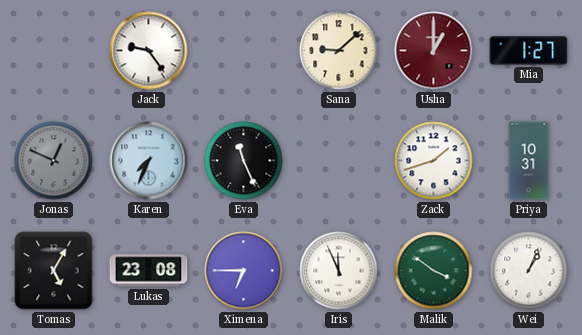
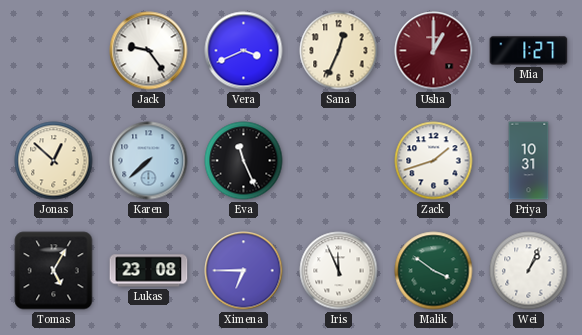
Vera: none -> 3:41 (244, 51)
Sana: 9:08 -> 12:34 (339, 51)
Jonas: 12:49 -> 12:52 (54, 161)
Jonas dial: grey -> cream (54, 161)
Karen: 7:34 -> 7:38 (149, 161)
